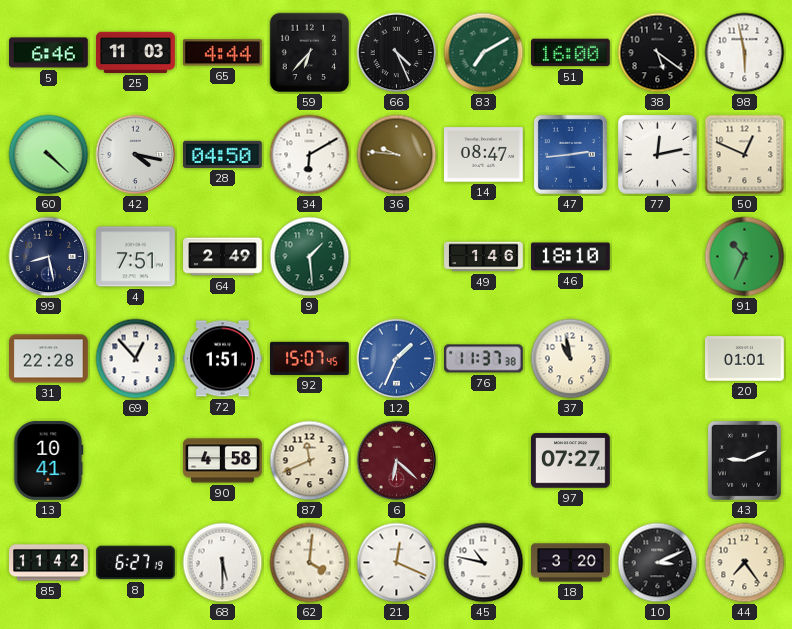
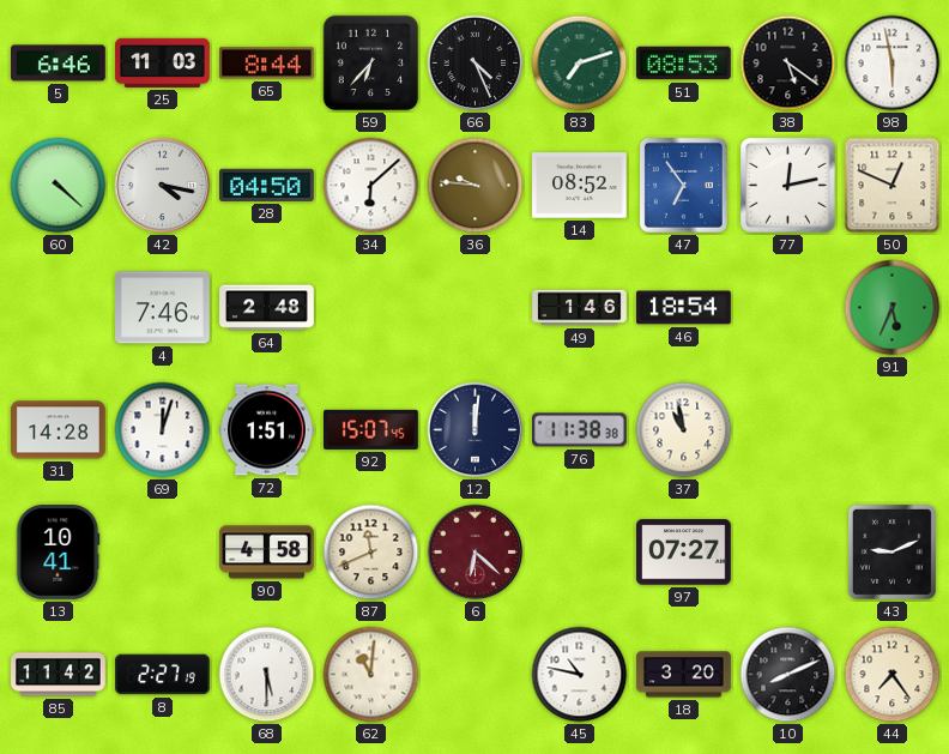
65: 4:44 -> 8:44 (267, 64)
83: 7:10 -> 7:12 (580, 64)
51: 16:00 -> 08:53 (684, 64)
34: 6:10 -> 6:08 (371, 186)
14: 08:47 -> 08:52 (580, 186)
47: 2:44 -> 6:54 (683, 185)
99: 8:28 -> none (49, 257)
4: 7:51 -> 7:46 (163, 308)
64: 2:49 -> 2:48 (267, 308)
9: 1:29 -> none (310, 257)
46: 18:10 -> 18:54 (684, 308)
91: 10:34 -> 5:34 (893, 308)
31: 22:28 -> 14:28 (59, 430)
69: 12:53 -> 12:03 (163, 430)
12: 1:34 -> 12:01 (476, 430)
12 dial: blue -> navy (476, 430)
76: 11:37 -> 11:38 (580, 430)
20: 01:01 -> none (745, 359)
8: 6:27 -> 2:27 (163, 675)
62: 4:01 -> 11:01 (371, 675)
21: 12:19 -> none (397, 563)
10: 3:11 -> 8:11 (788, 675)
